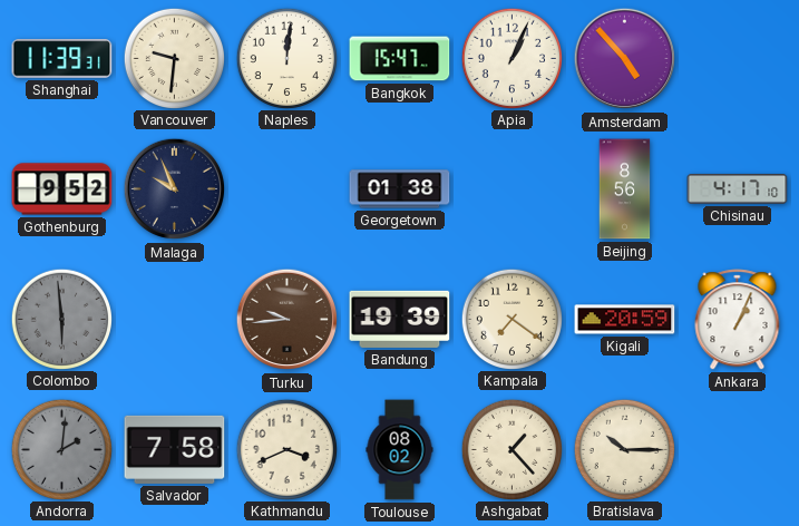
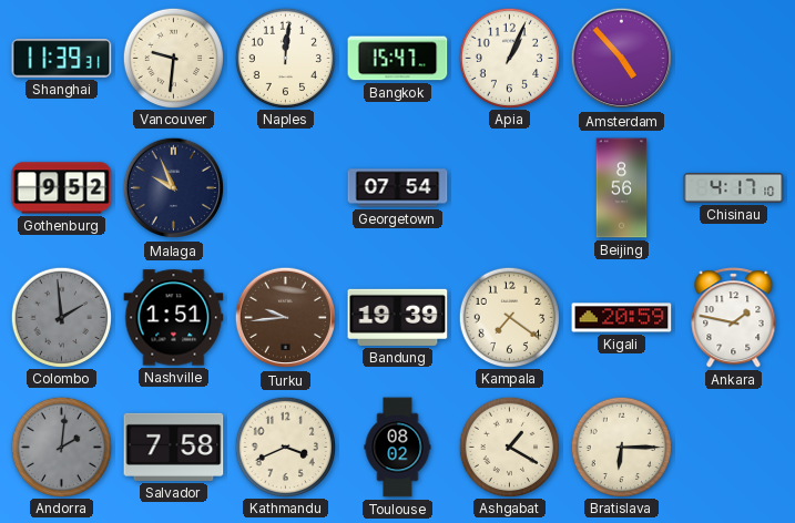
Georgetown: 01:38 -> 07:54 (398, 188)
Colombo: 5:59 -> 1:59 (62, 317)
Nashville: none -> 1:51 (174, 318)
Ankara: 1:04 -> 1:47 (734, 318)
Ashgabat: 1:23 -> 1:20 (510, 447)
Bratislava: 10:15 -> 6:15 (622, 447)
